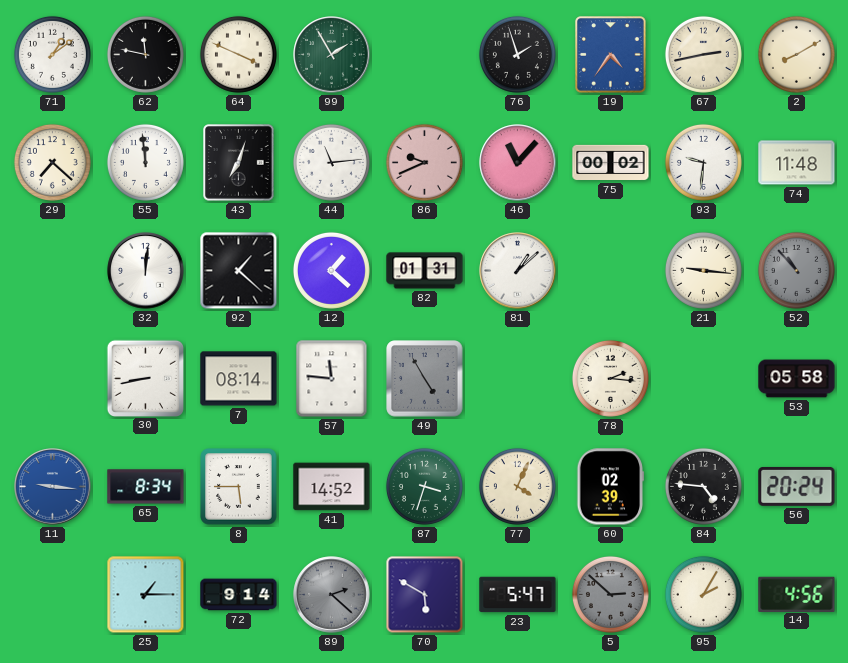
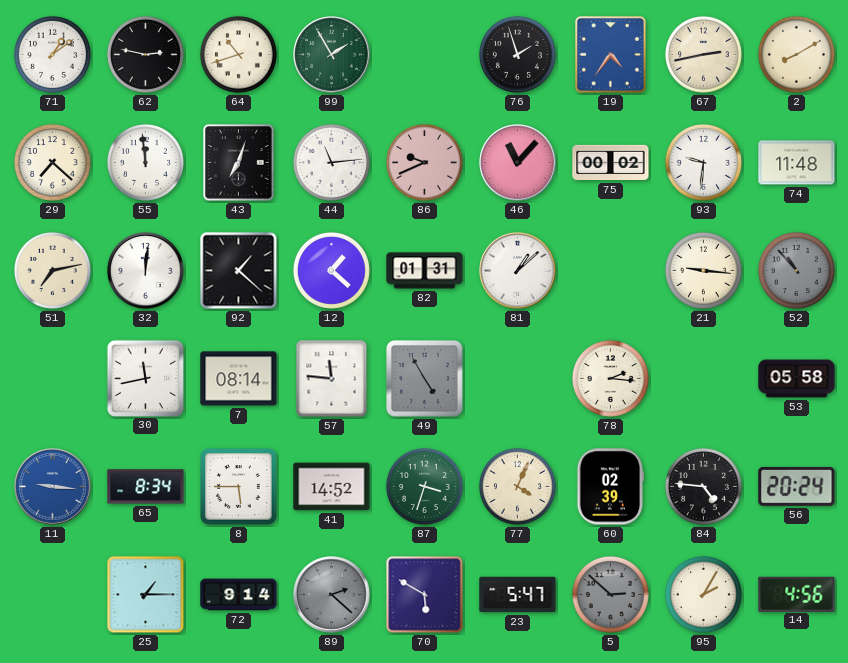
62: 11:47 -> 2:47 (145, 54)
64: 3:49 -> 10:42 (238, 54)
51: none -> 7:13 (52, 270)
30: 8:43 -> 11:43 (145, 378)
